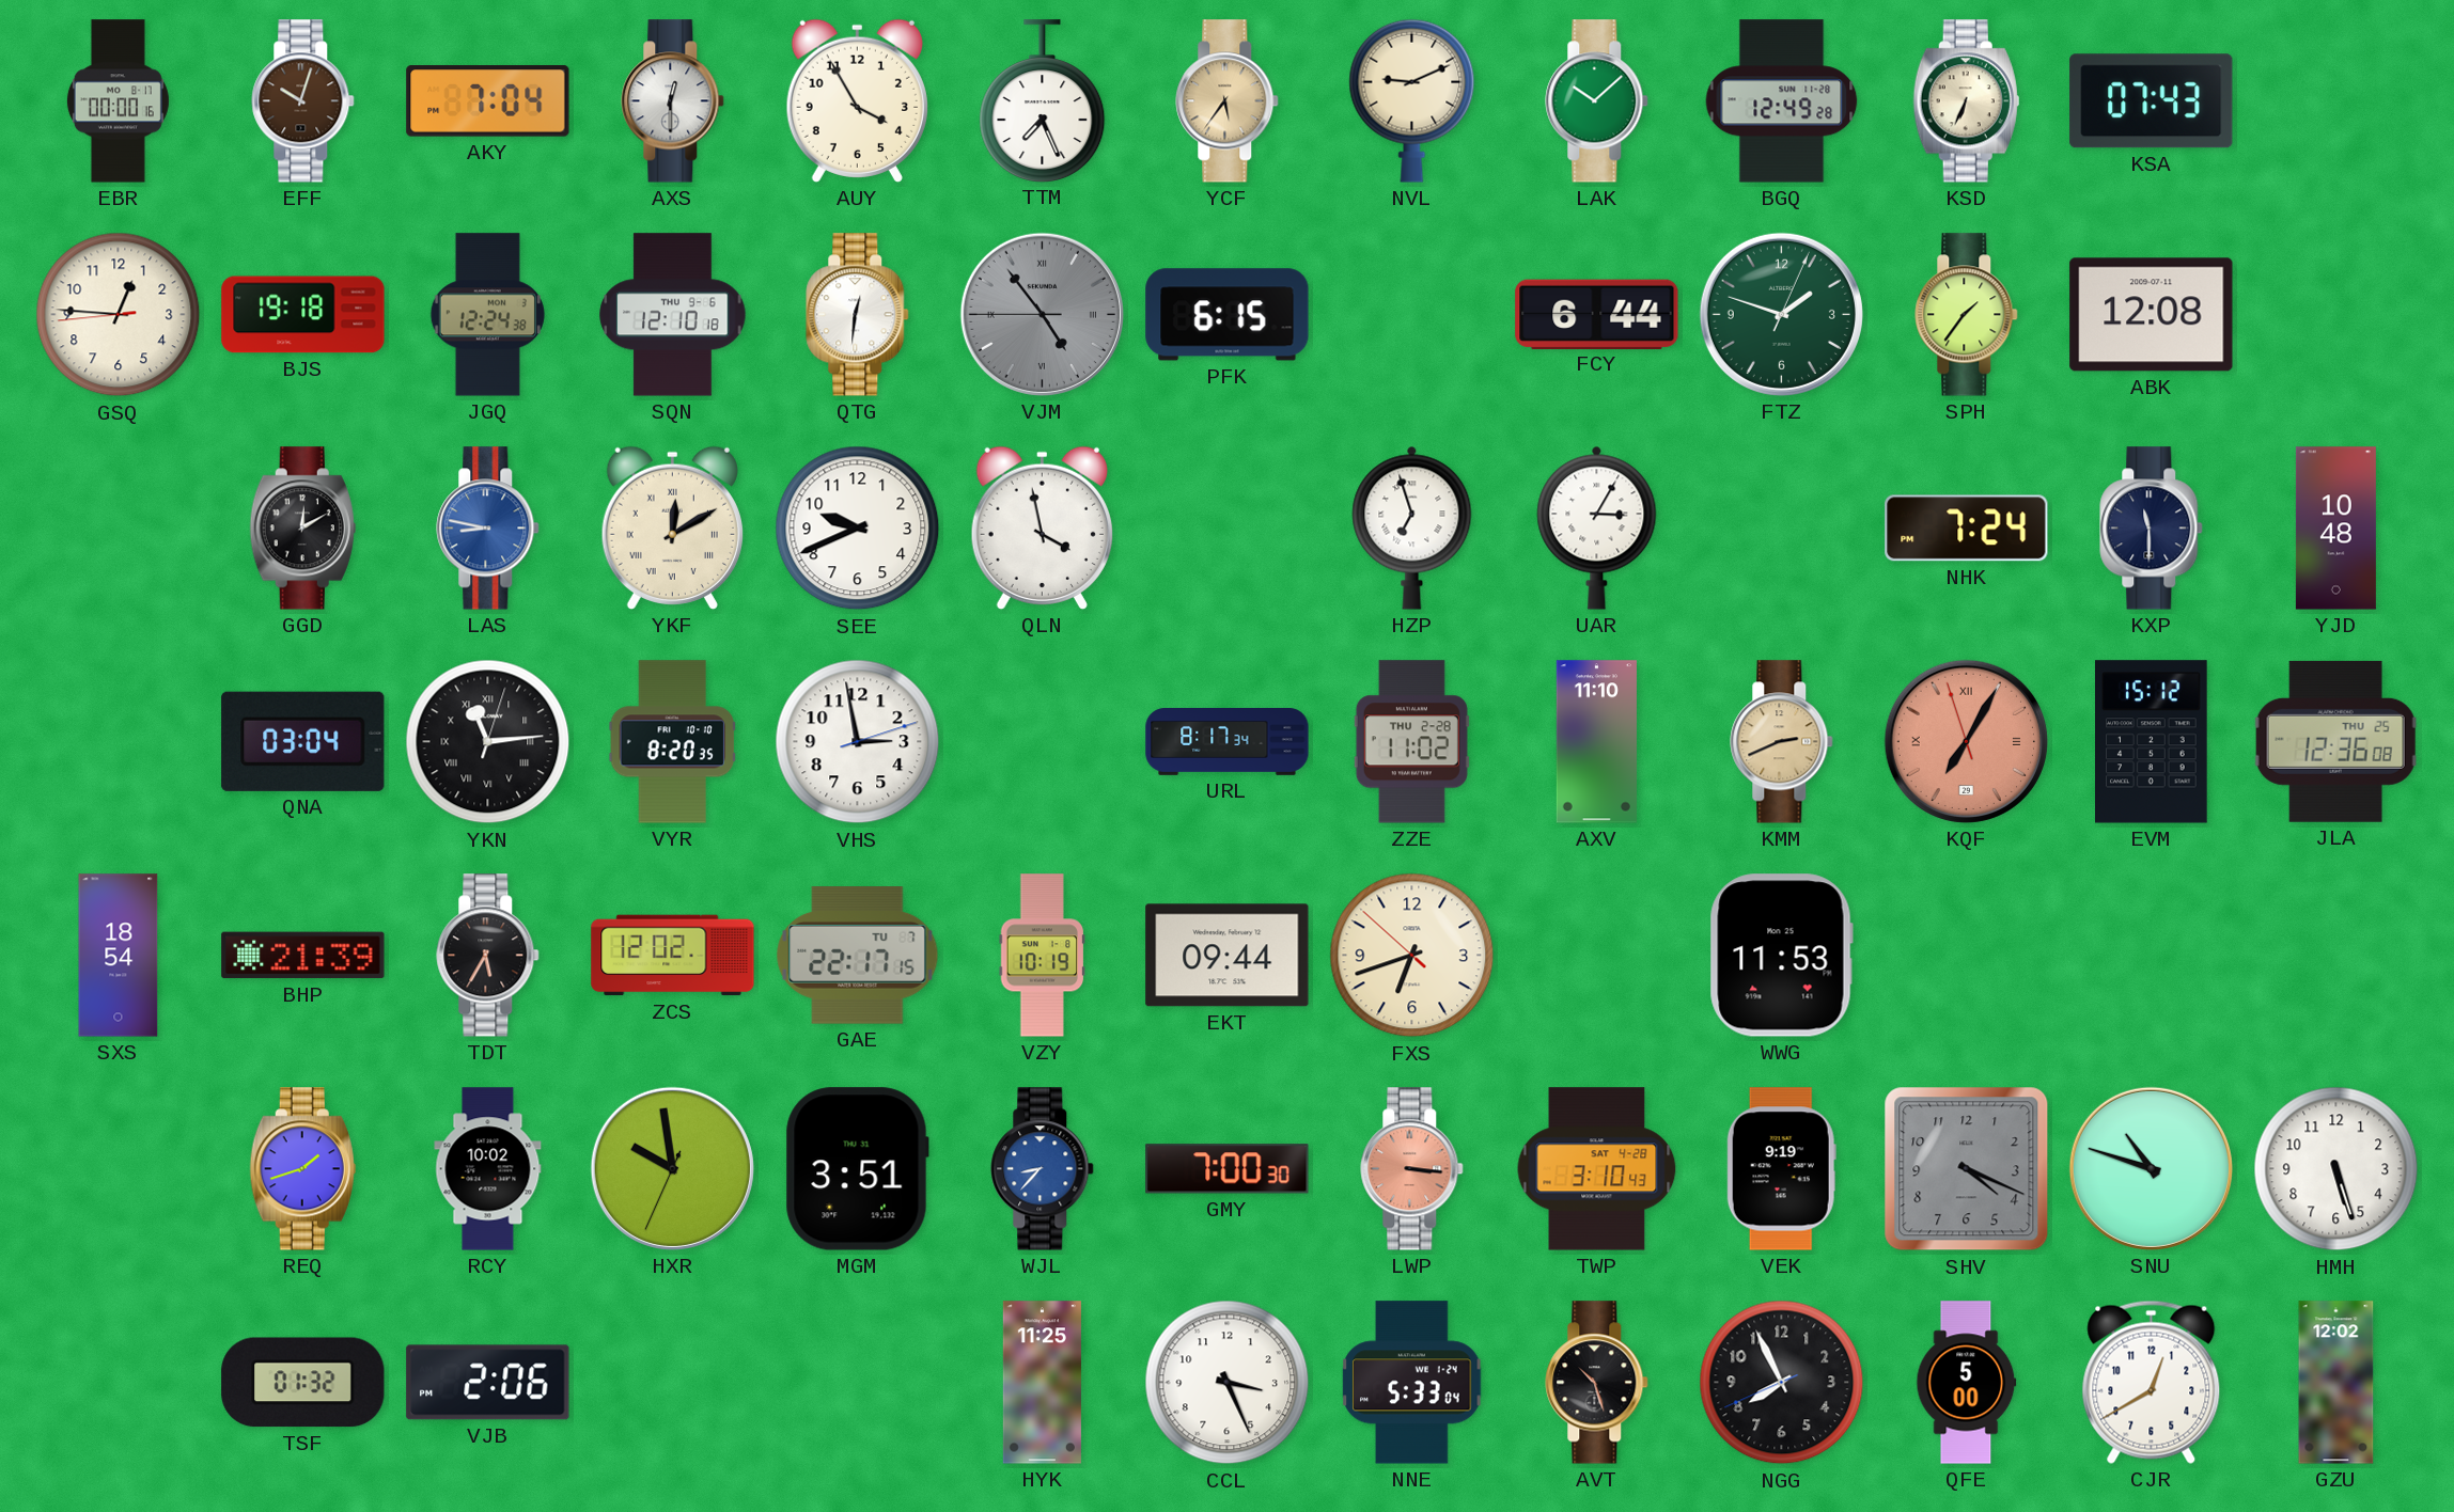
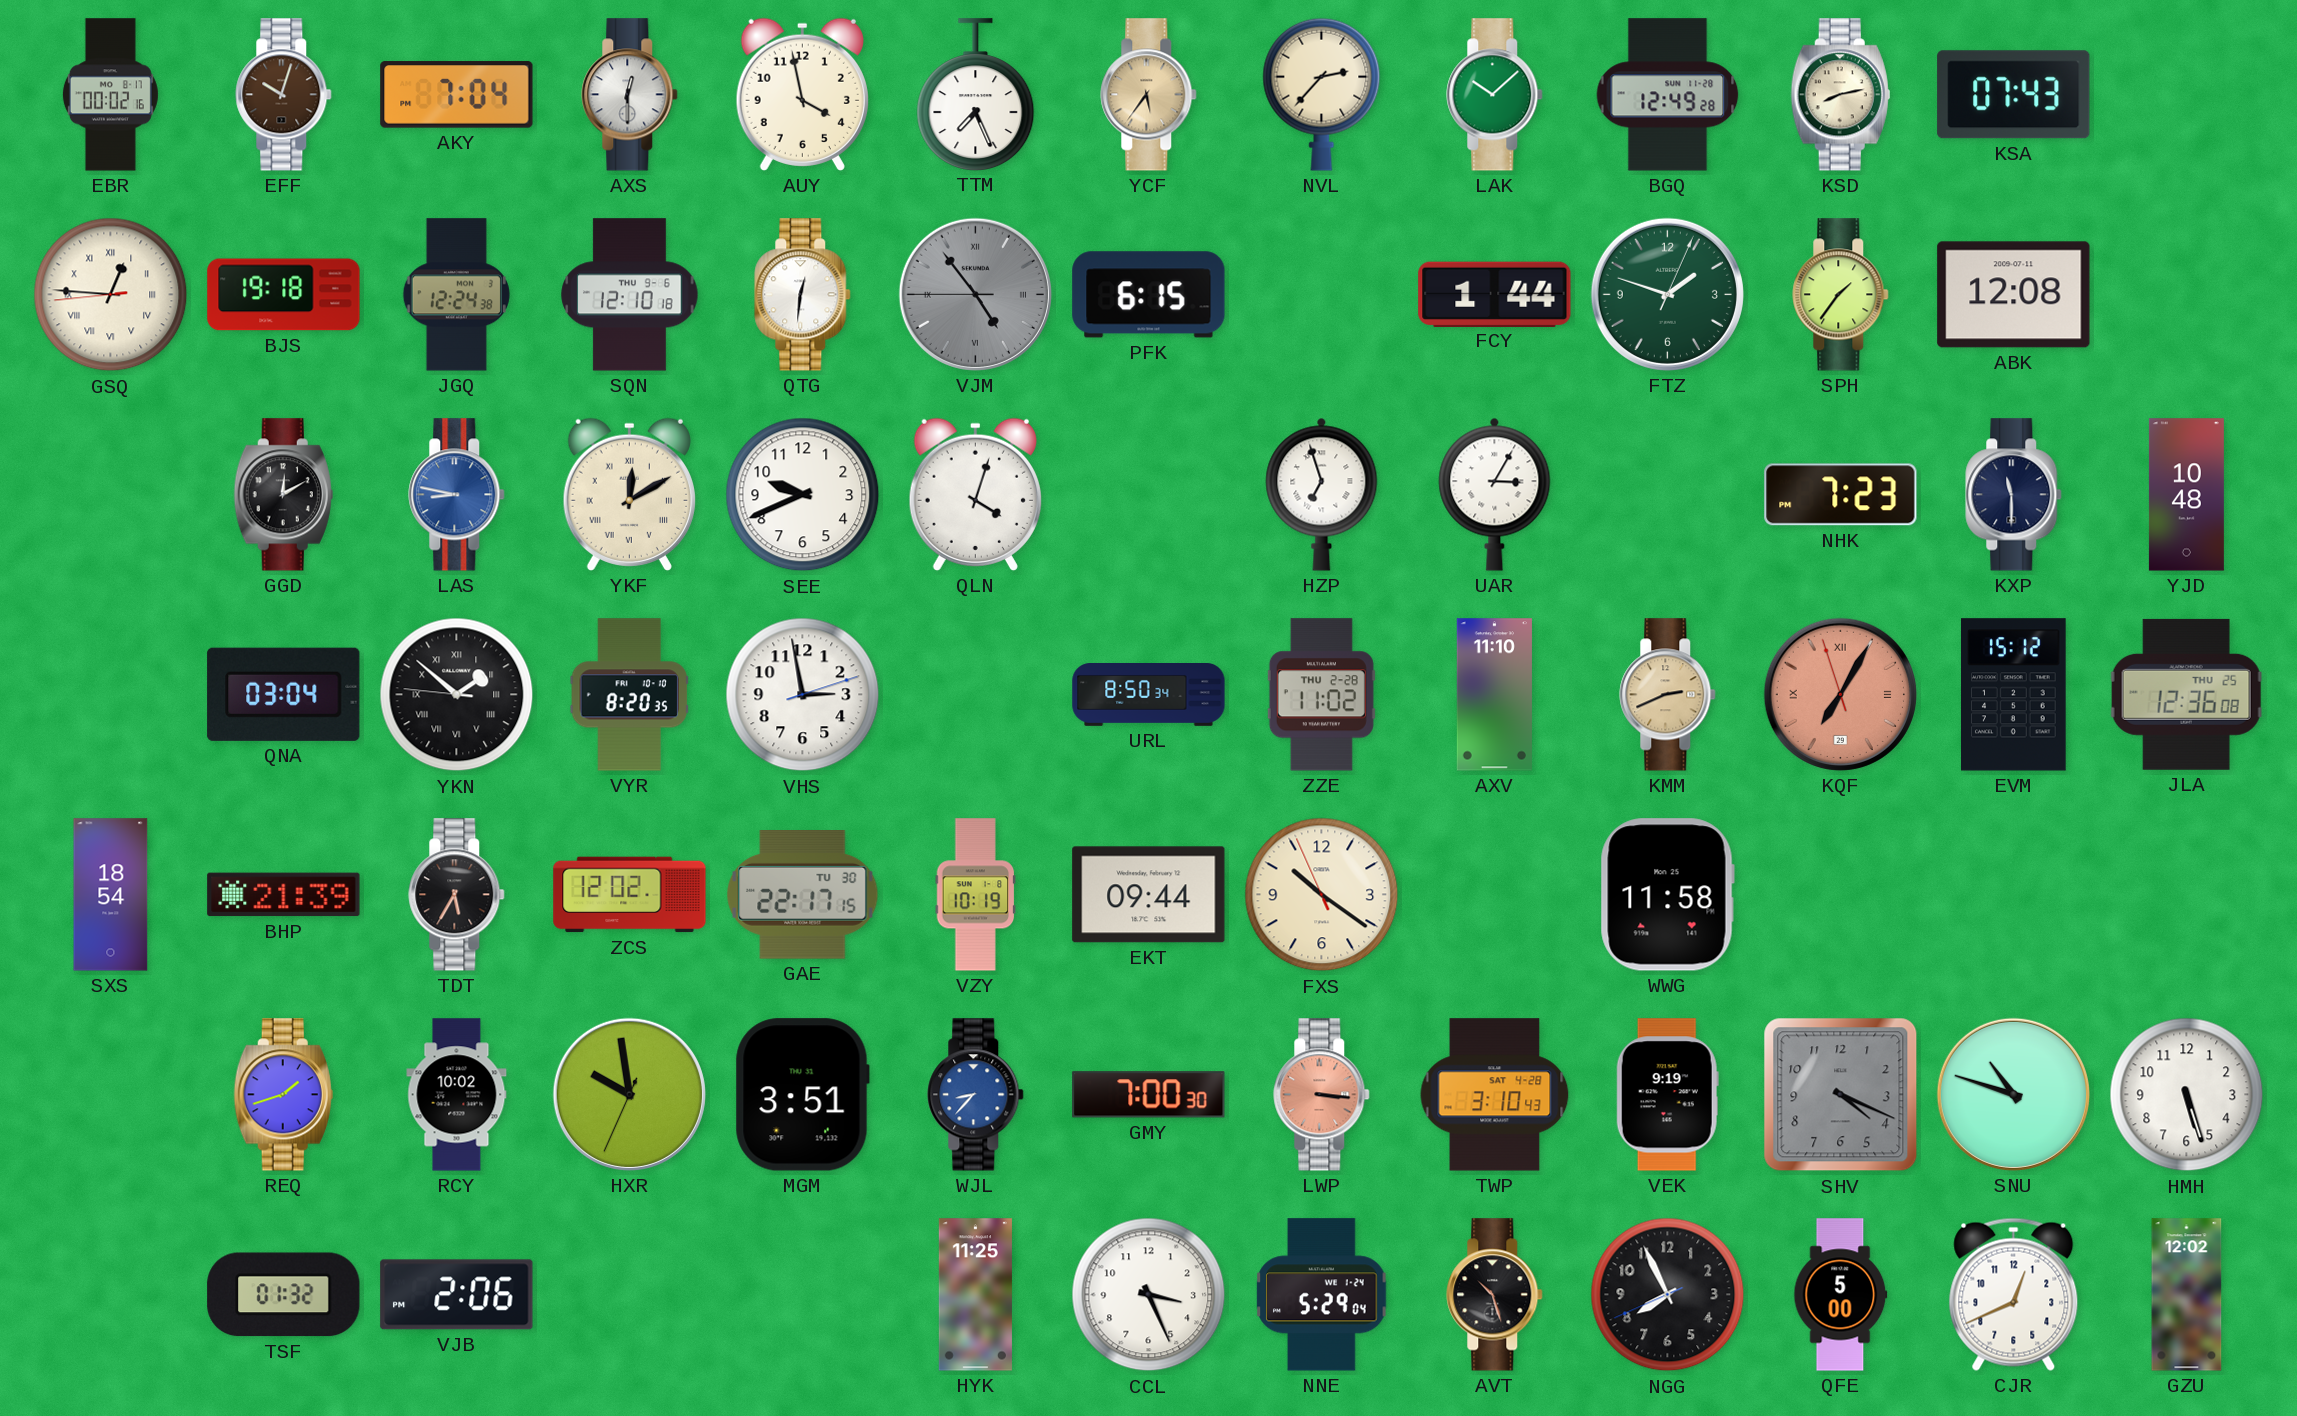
EBR: 00:00 -> 00:02 (110, 95)
AUY: 3:55 -> 3:58 (802, 94)
NVL: 9:11 -> 2:37 (1322, 94)
KSD: 6:34 -> 8:13 (1840, 95)
GSQ numerals: Arabic -> Roman (111, 295)
FCY: 6:44 -> 1:44 (1495, 294)
QLN: 3:58 -> 4:03 (975, 494)
NHK: 7:24 -> 7:23 (1841, 495)
YKN: 11:14 -> 1:51 (457, 695)
URL: 8:17 -> 8:50 (1149, 695)
GAE date: TU 7 -> TU 30 (803, 895)
FXS: 6:41 -> 10:20 (1322, 895)
WWG: 11:53 -> 11:58 (1667, 895)
NNE: 5:33 -> 5:29 (1322, 1295)
CJR: 12:40 -> 12:41 (2014, 1294)
